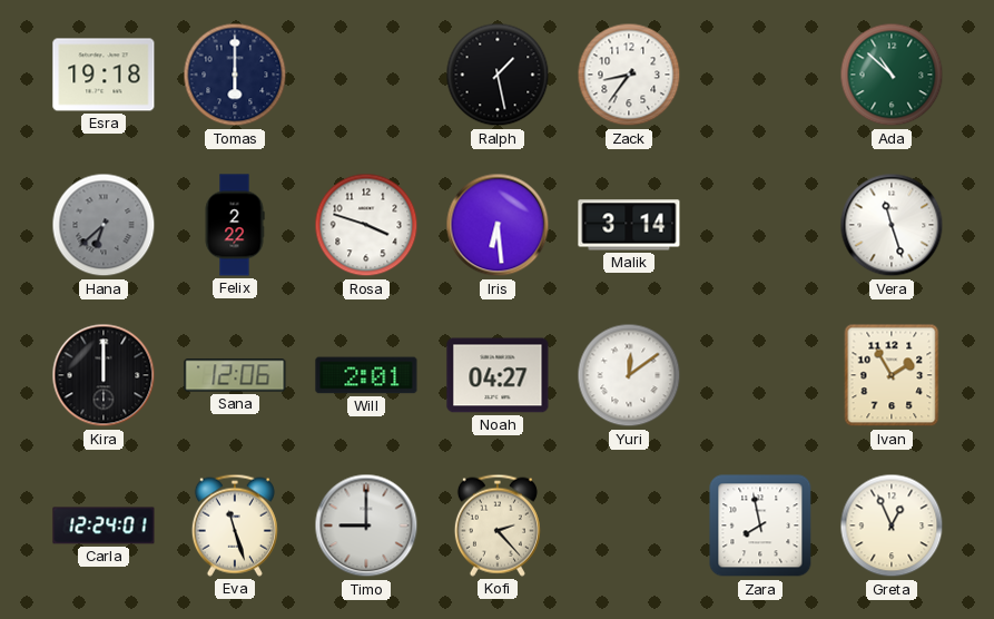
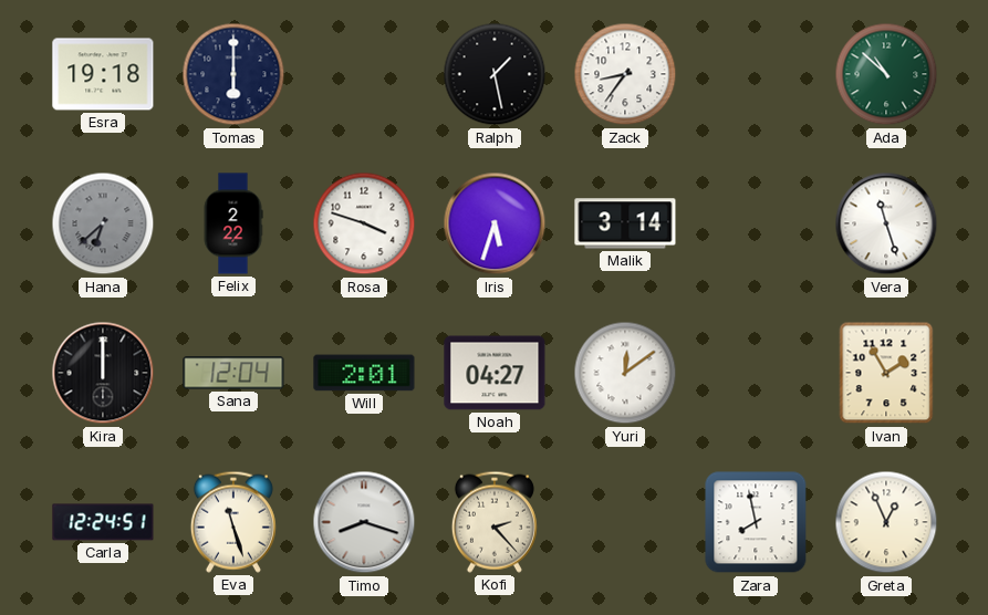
Iris: 6:29 -> 5:33 (495, 223)
Sana: 12:06 -> 12:04 (233, 373)
Carla: 12:24:01 -> 12:24:51 (103, 522)
Timo: 9:00 -> 8:18 (364, 522)
